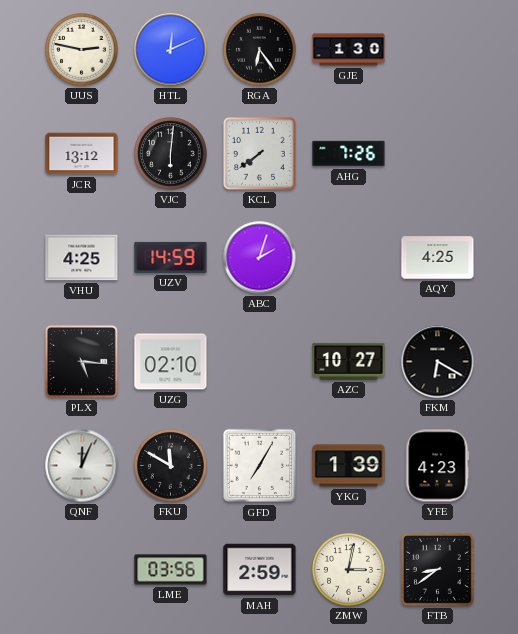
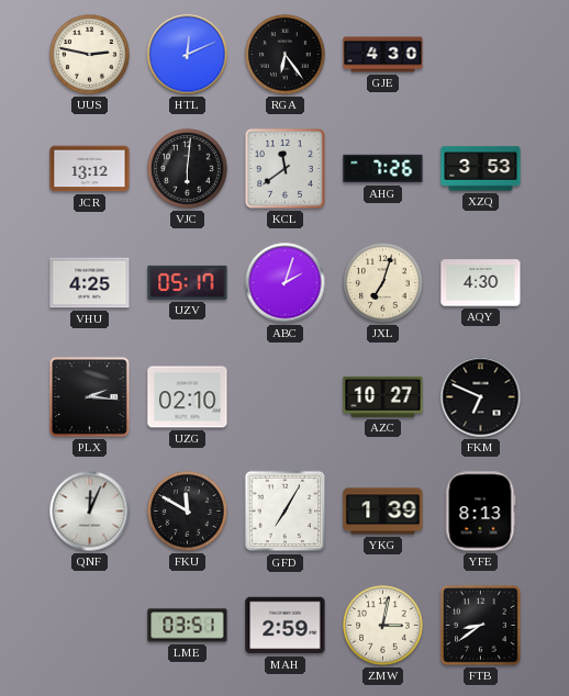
GJE: 1:30 -> 4:30 (383, 55)
KCL: 7:39 -> 11:39 (284, 168)
XZQ: none -> 3:53 (481, 169)
UZV: 14:59 -> 05:17 (188, 282)
JXL: none -> 7:03 (383, 283)
AQY: 4:25 -> 4:30 (481, 283)
PLX: 5:16 -> 2:16 (89, 396)
FKM: 6:20 -> 6:49 (481, 397)
YFE: 4:23 -> 8:13 (481, 512)
LME: 03:56 -> 03:51 (188, 626)
